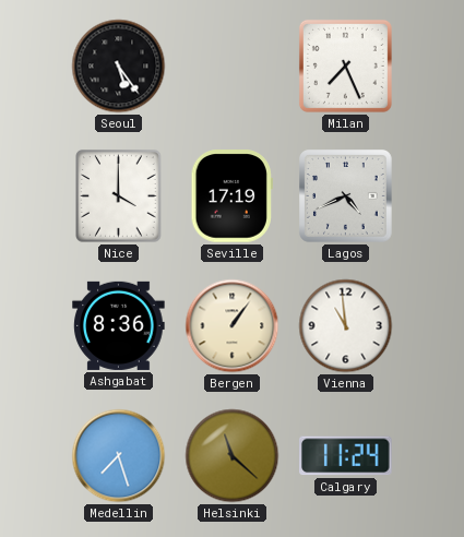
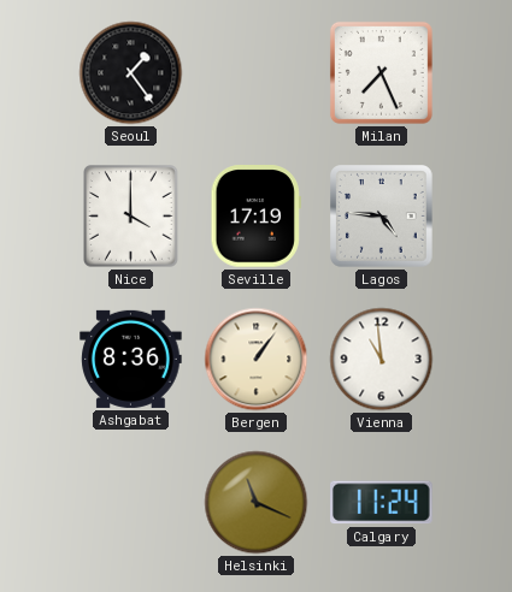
Seoul: 5:24 -> 1:24 (131, 73)
Lagos: 4:41 -> 4:46 (382, 217)
Medellin: 7:27 -> none (119, 456)
Helsinki: 11:22 -> 11:19 (257, 503)
